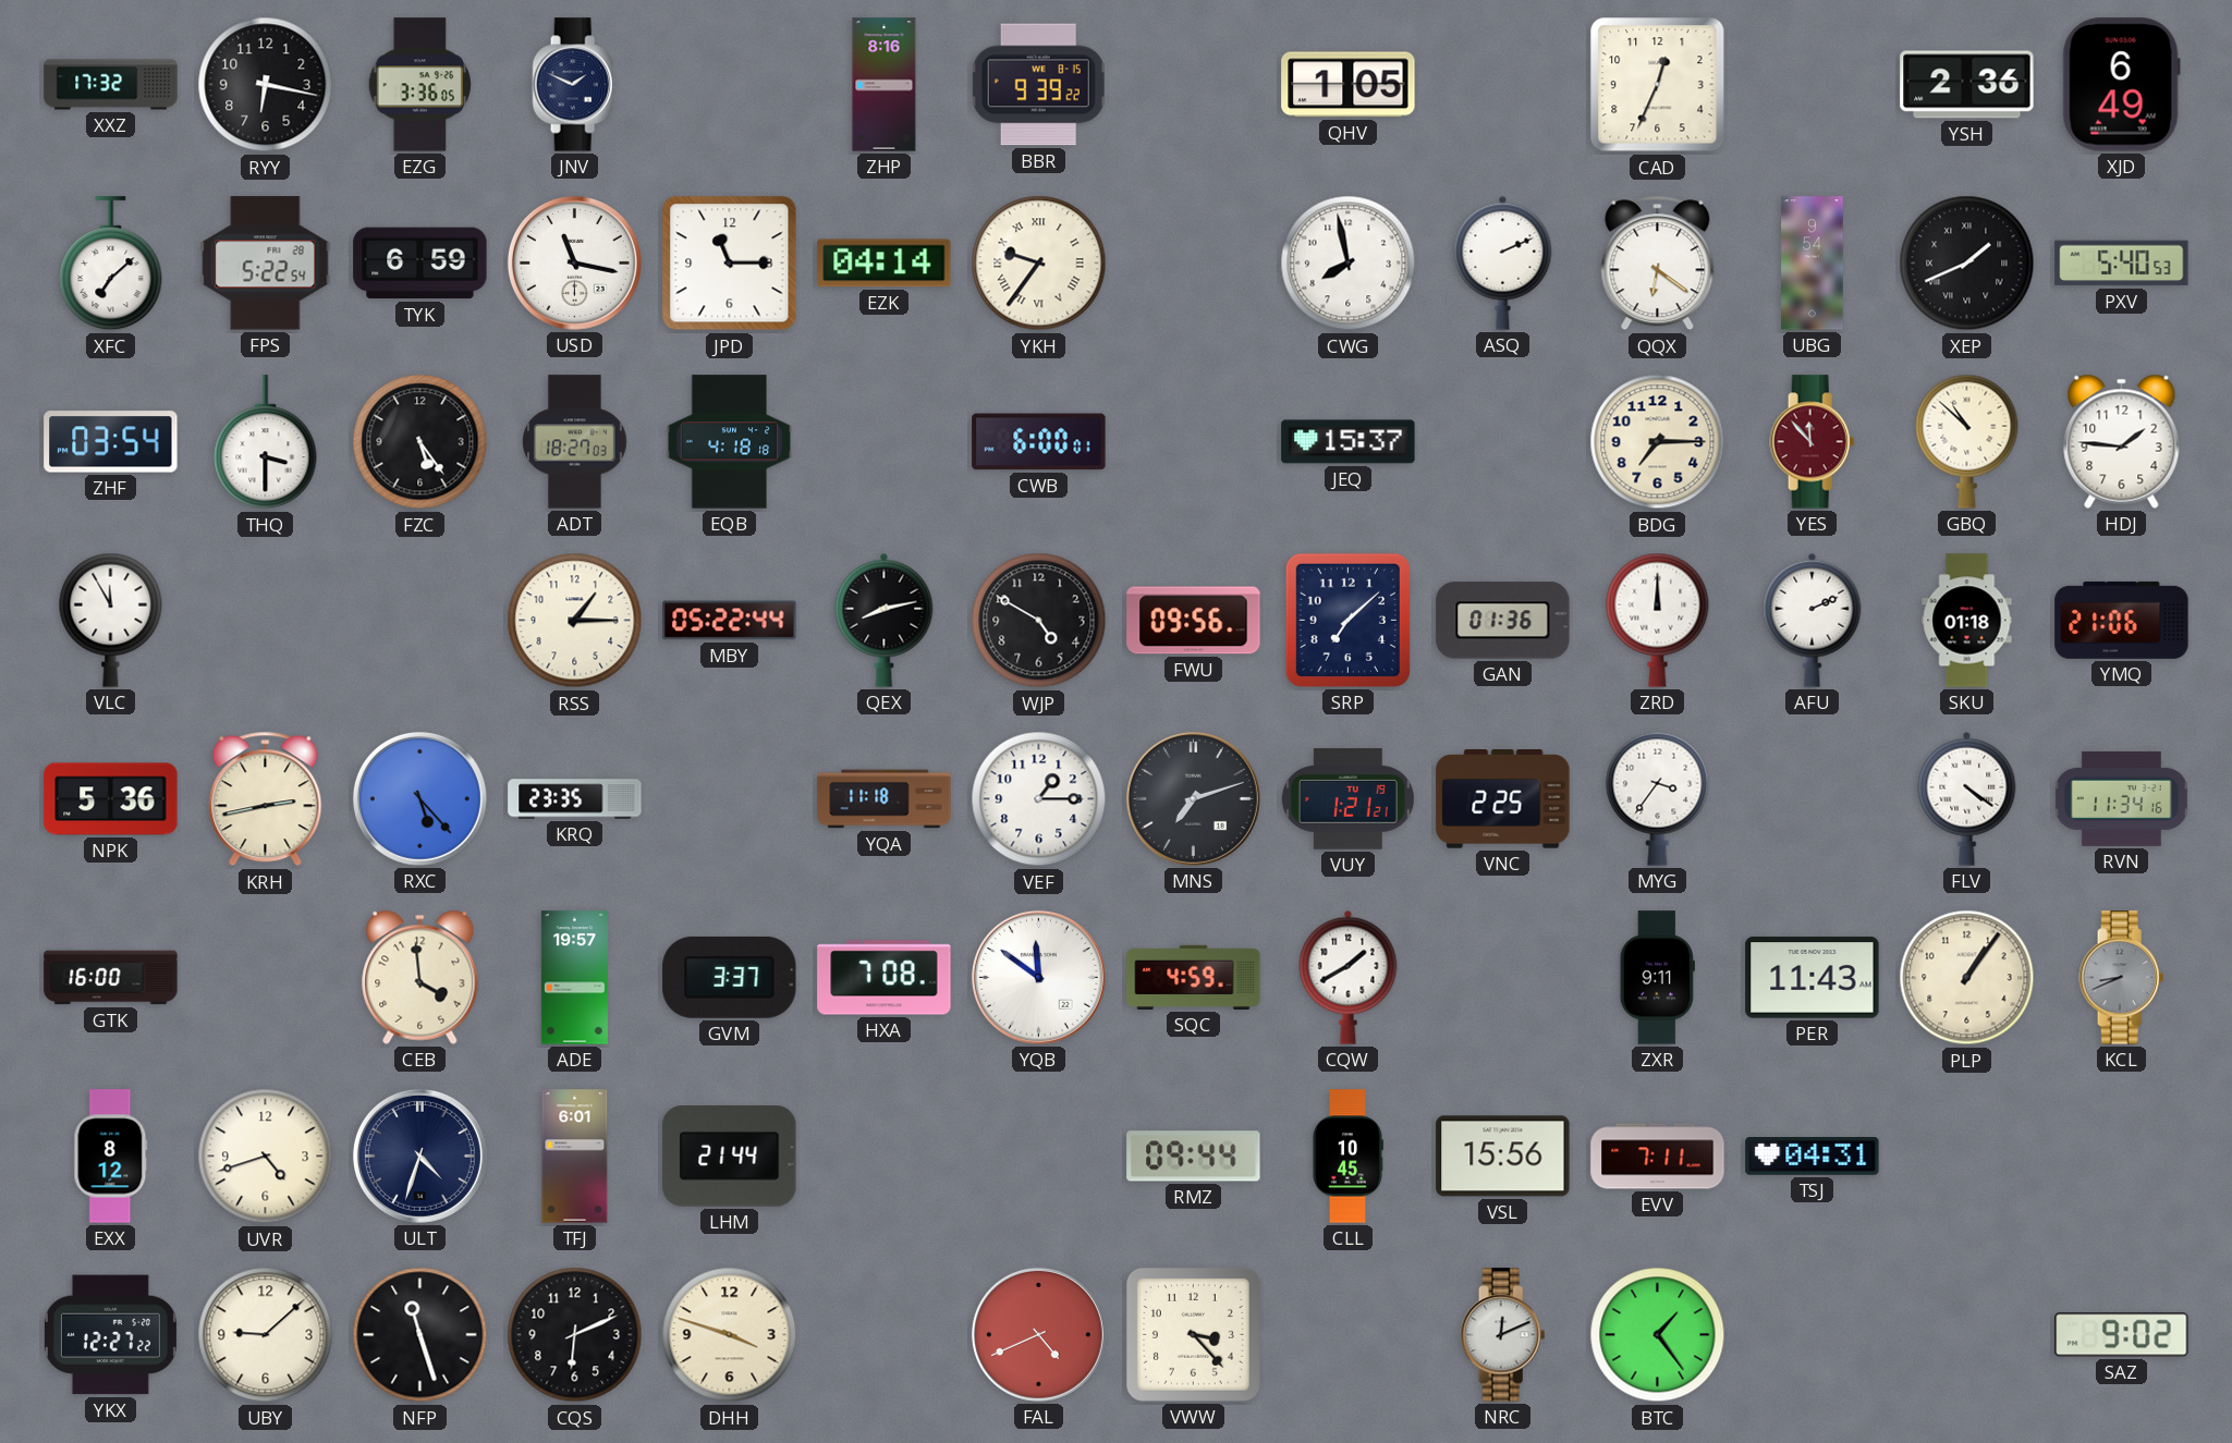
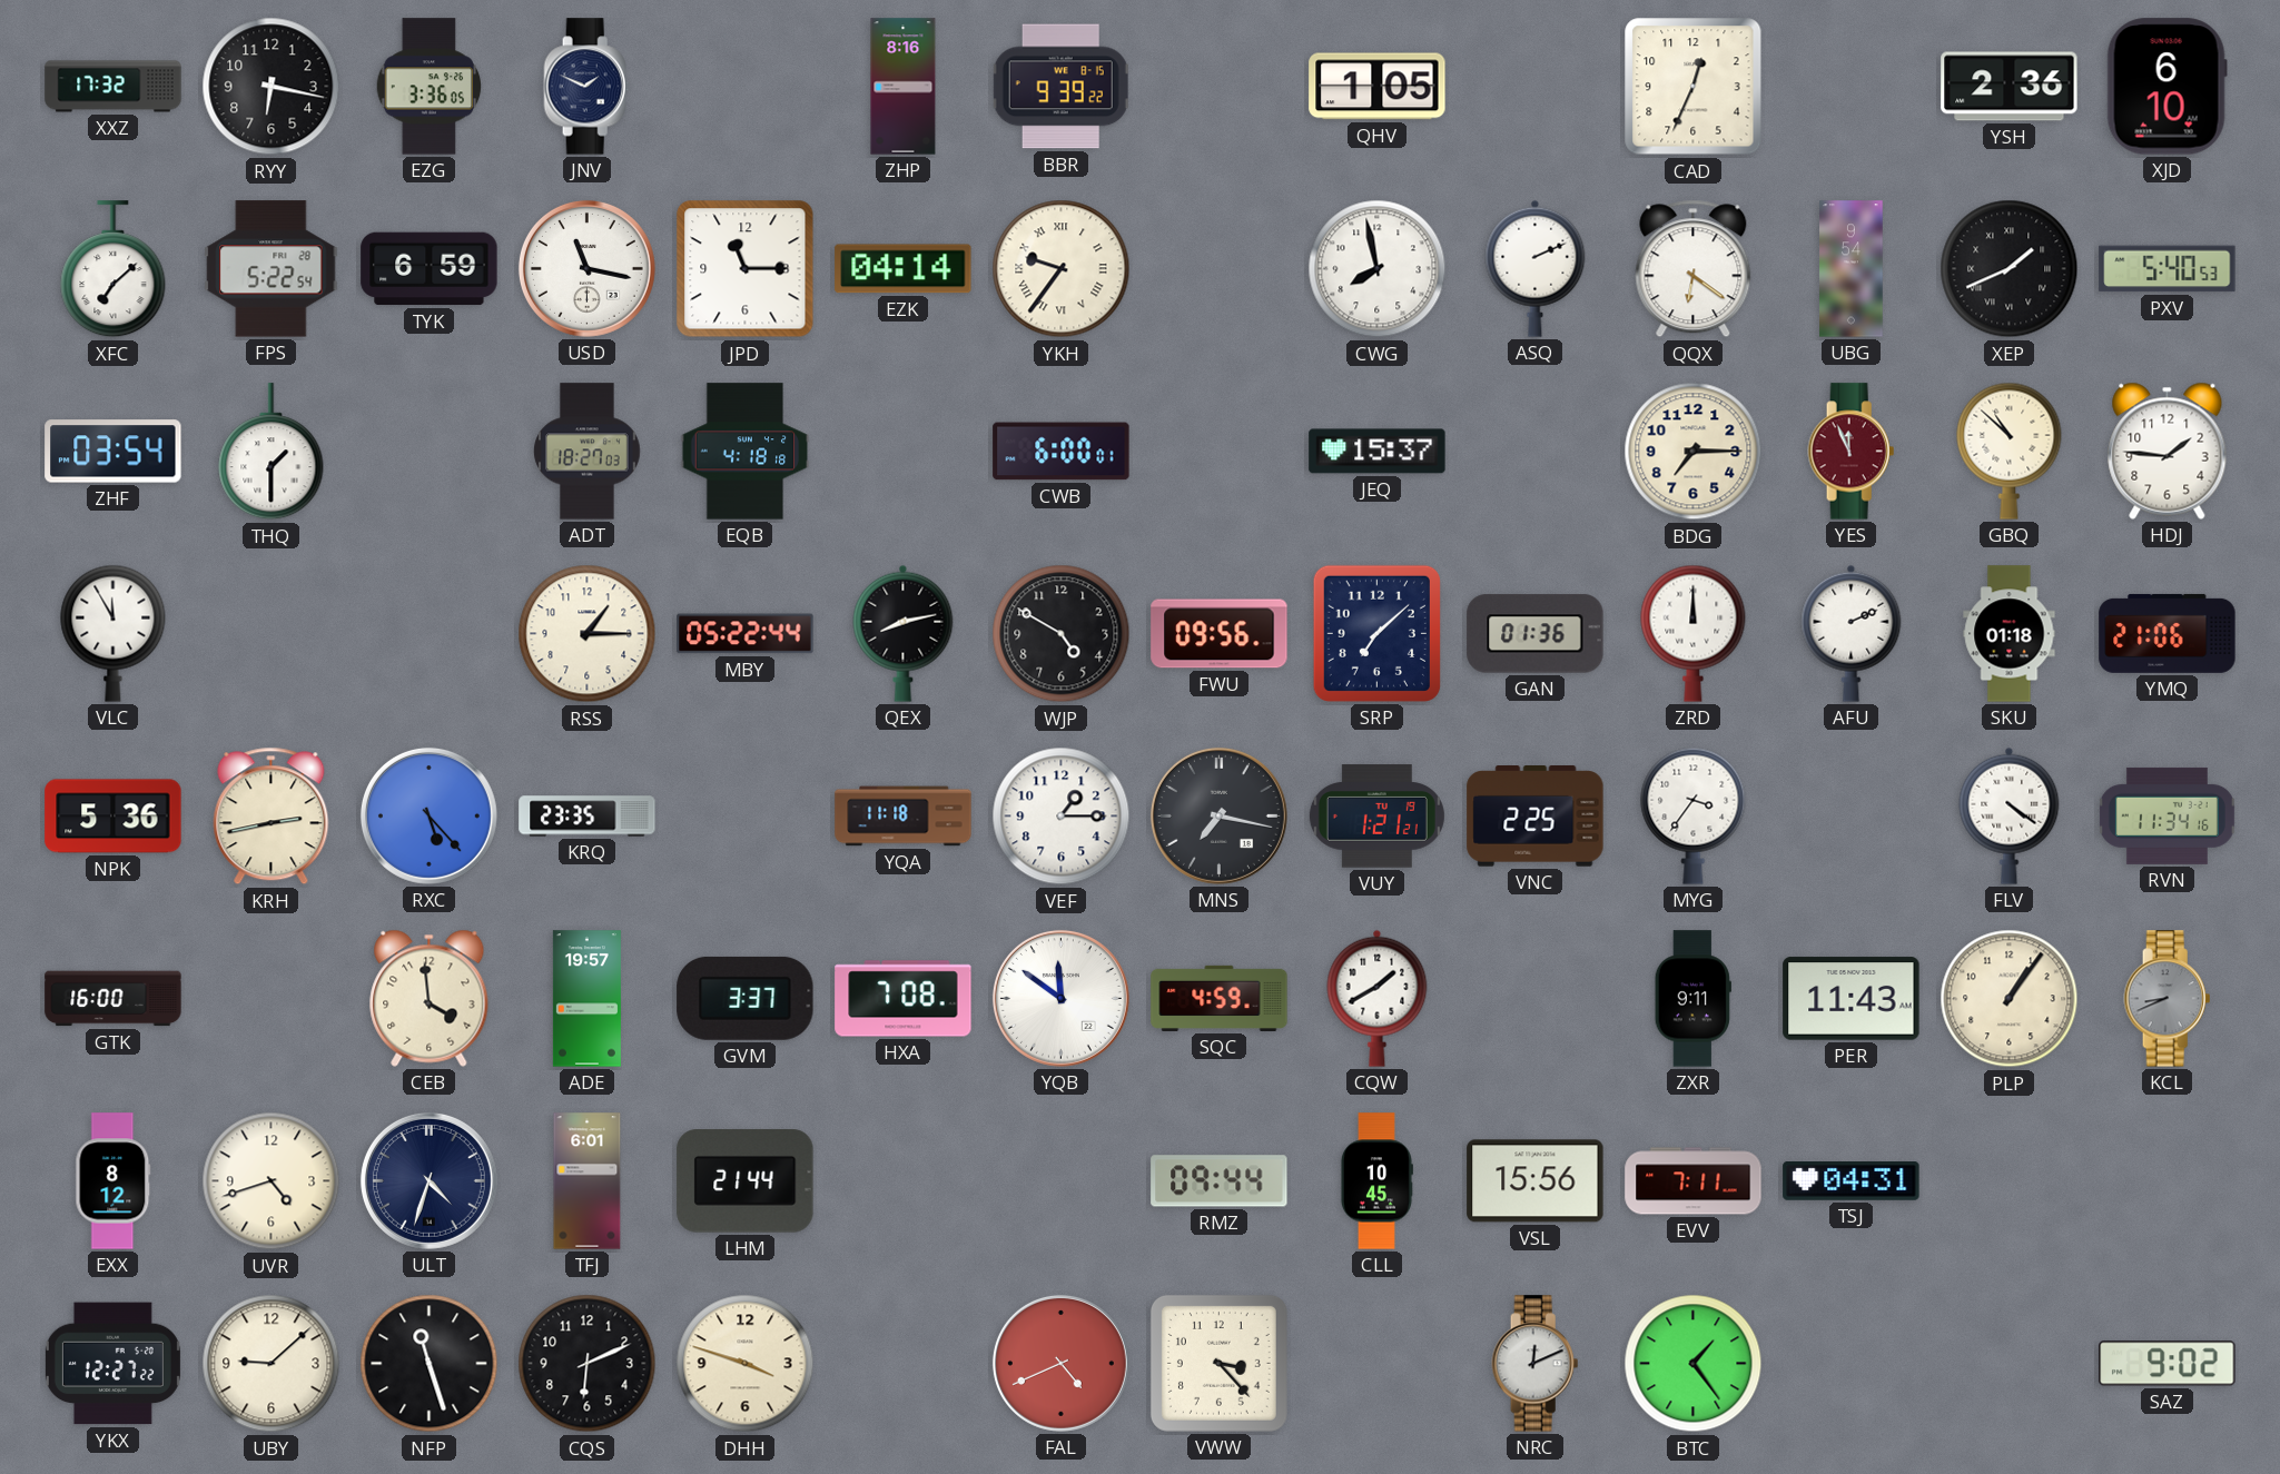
XJD: 6:49 -> 6:10 (2167, 87)
THQ: 3:30 -> 1:30 (272, 452)
FZC: 5:24 -> none (420, 442)
YES: 11:53 -> 11:56 (1852, 452)
MNS: 7:12 -> 7:17 (1218, 815)
